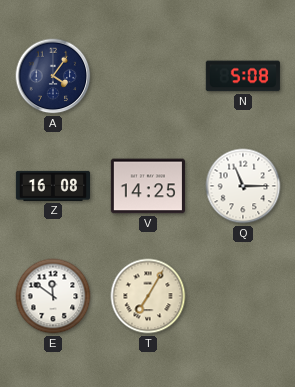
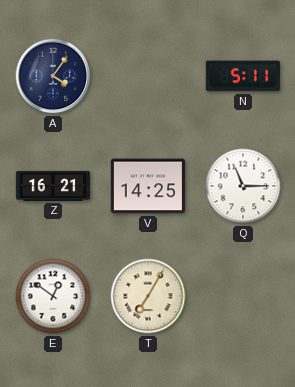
N: 5:08 -> 5:11 (243, 76)
Z: 16:08 -> 16:21 (52, 186)
E: 11:51 -> 12:51 (53, 296)
